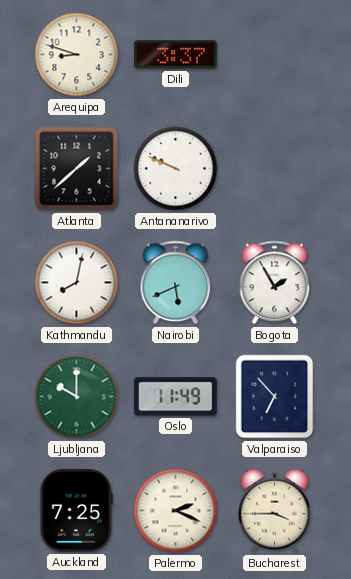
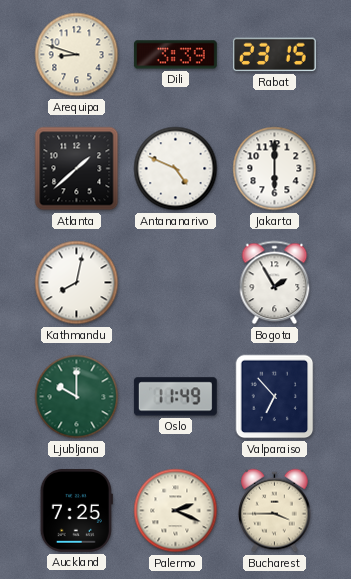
Dili: 3:37 -> 3:39 (175, 55)
Rabat: none -> 23:15 (274, 55)
Antananarivo: 9:49 -> 4:49 (176, 169)
Jakarta: none -> 6:00 (275, 169)
Nairobi: 5:41 -> none (176, 283)
